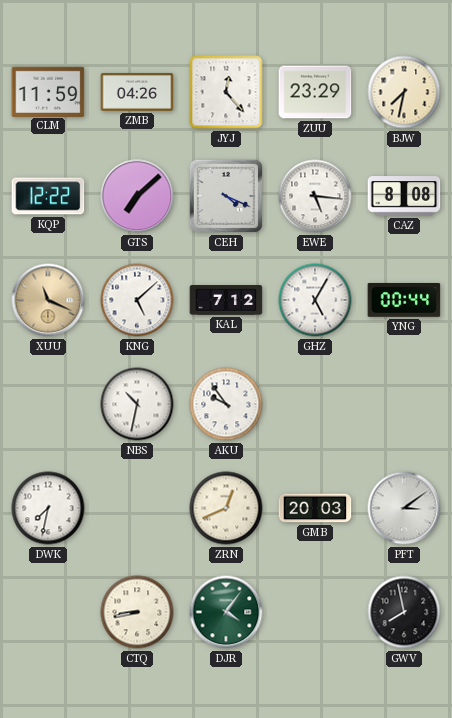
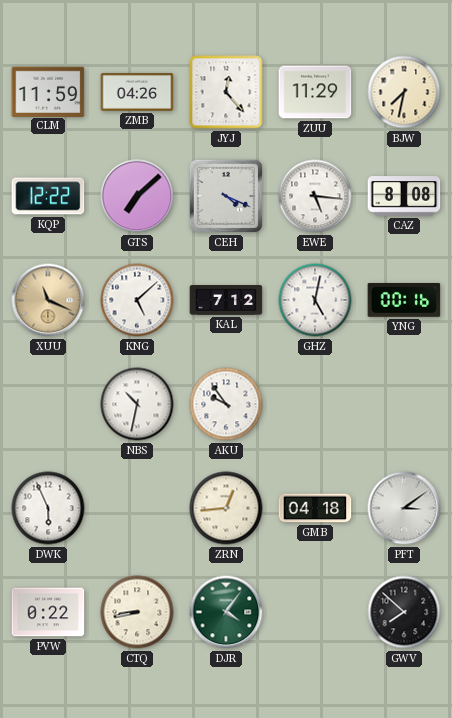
ZUU: 23:29 -> 11:29 (315, 92)
GHZ: 5:05 -> 5:02 (315, 300)
YNG: 00:44 -> 00:16 (404, 300)
DWK: 7:32 -> 5:56 (48, 508)
ZRN: 12:41 -> 12:44 (226, 508)
GMB: 20:03 -> 04:18 (315, 508)
PVW: none -> 0:22 (48, 612)
GWV: 7:58 -> 7:52 (404, 612)
